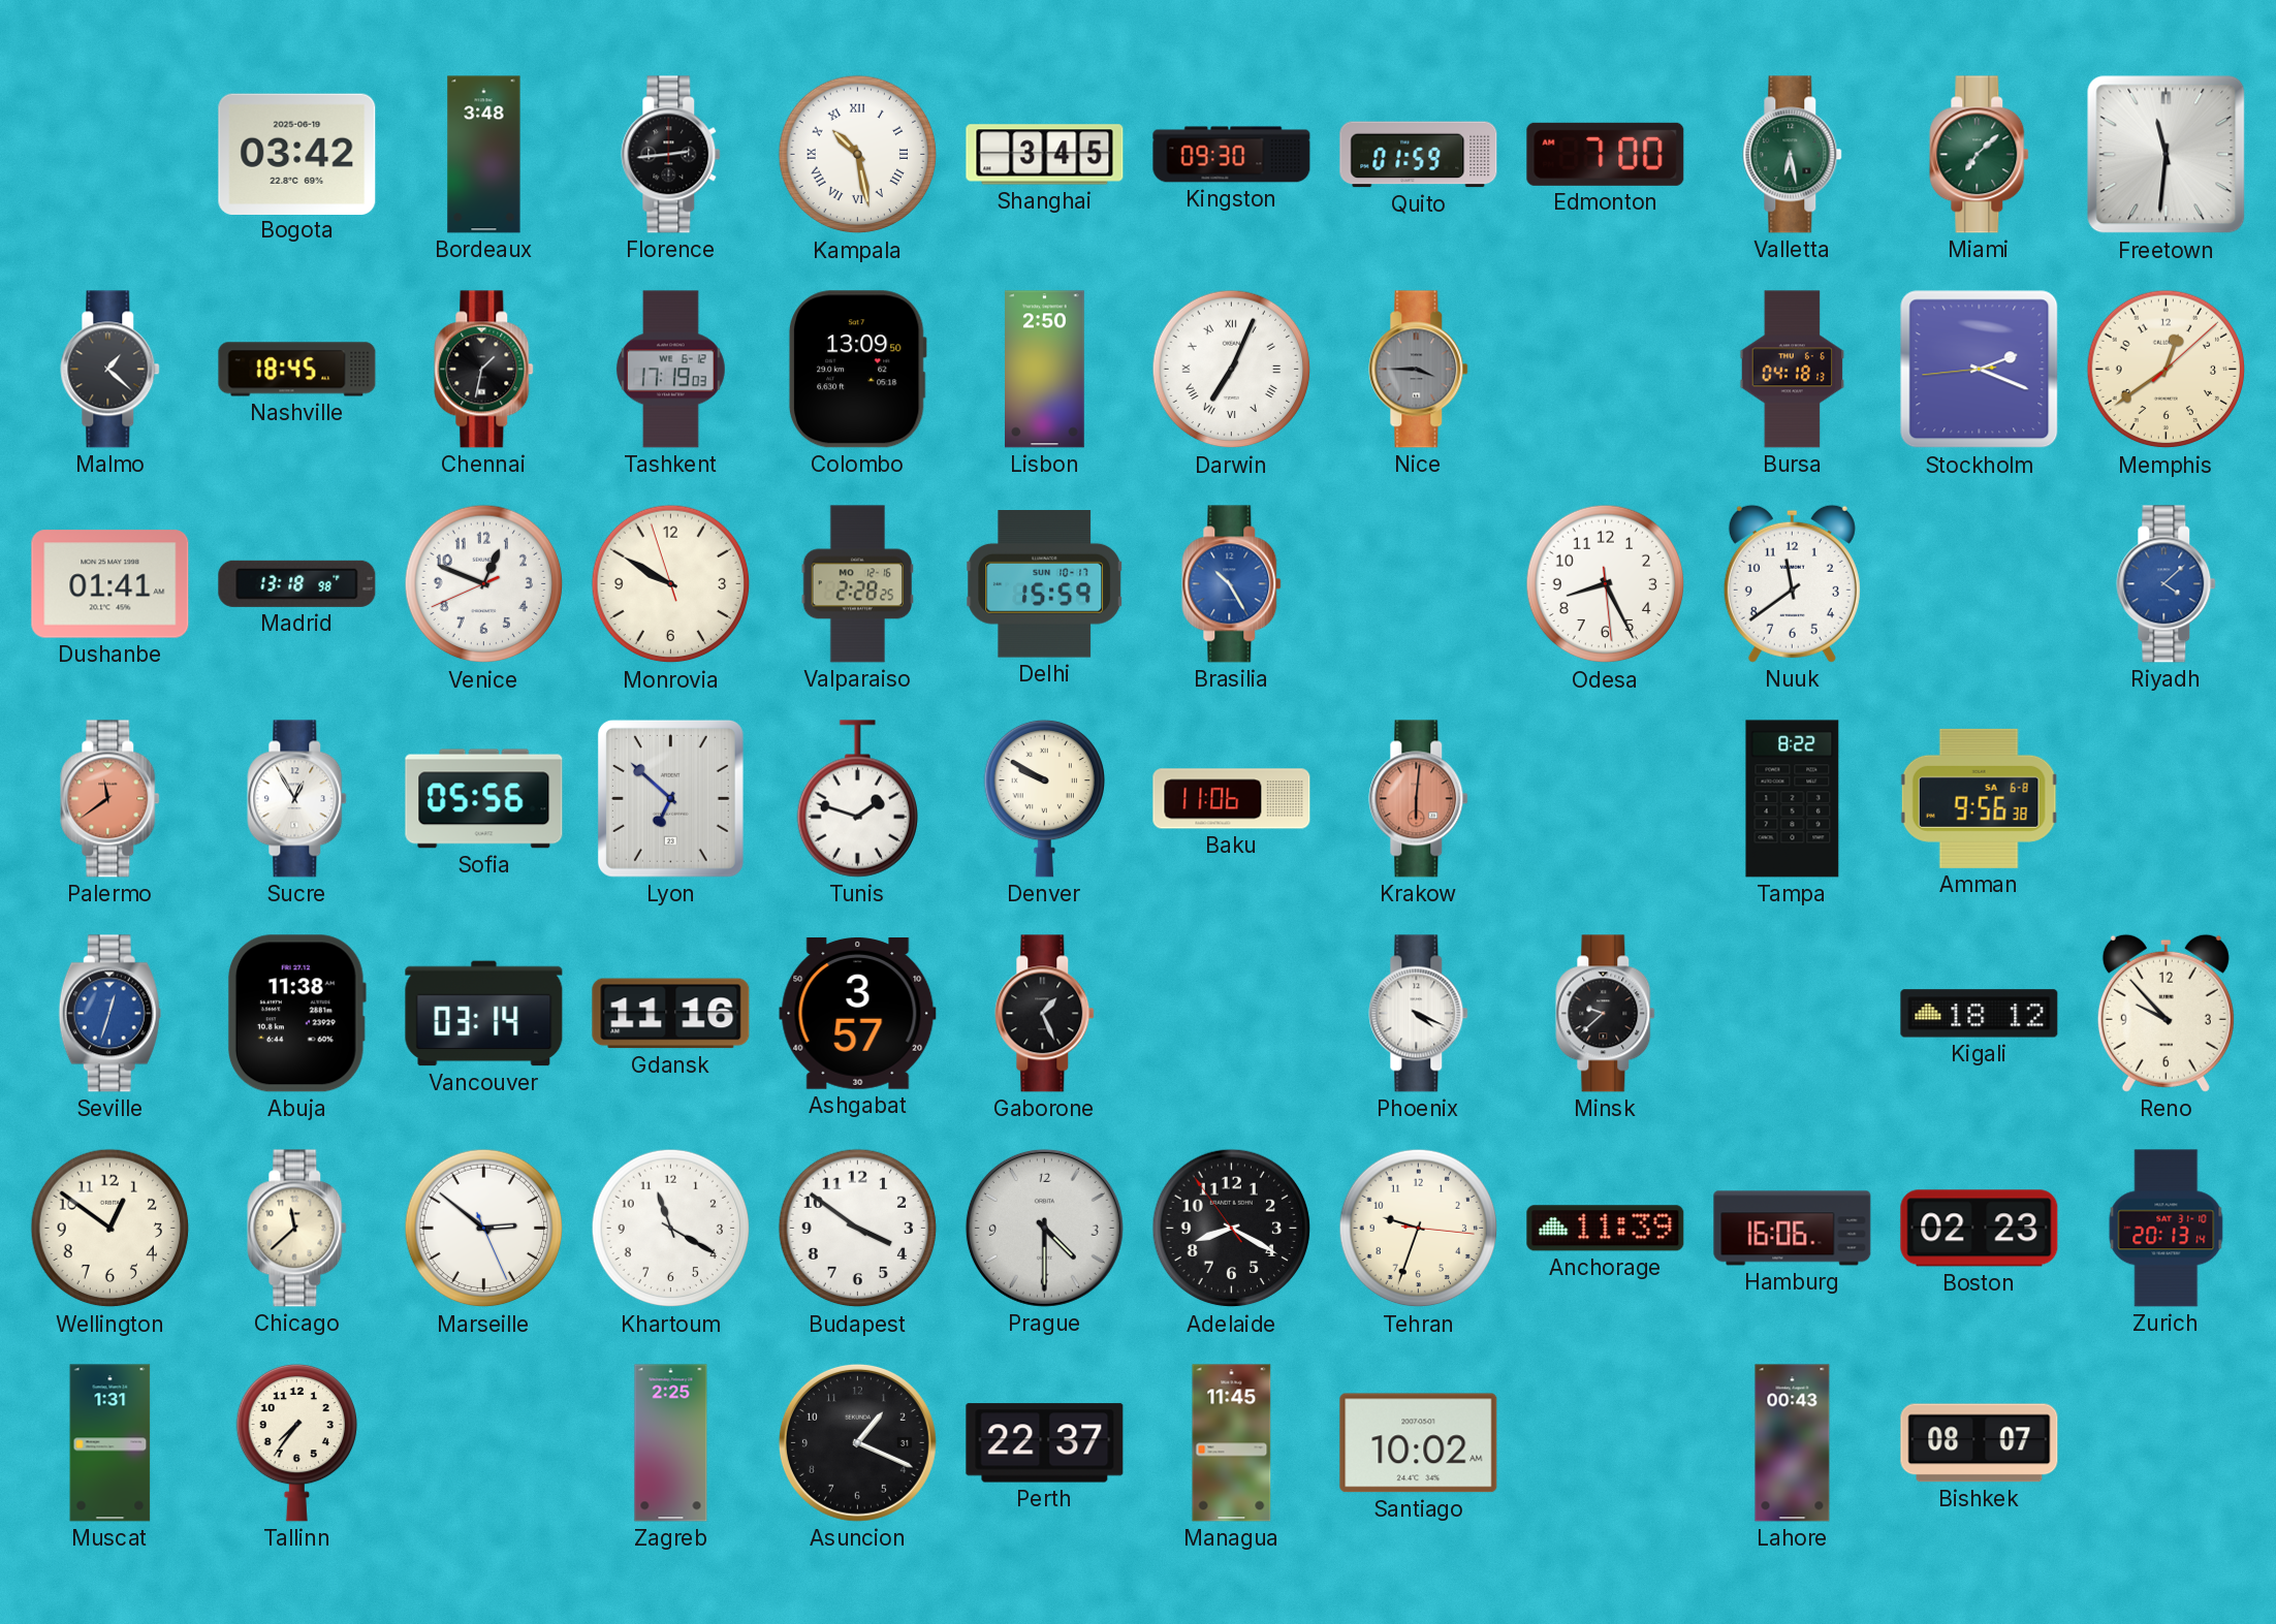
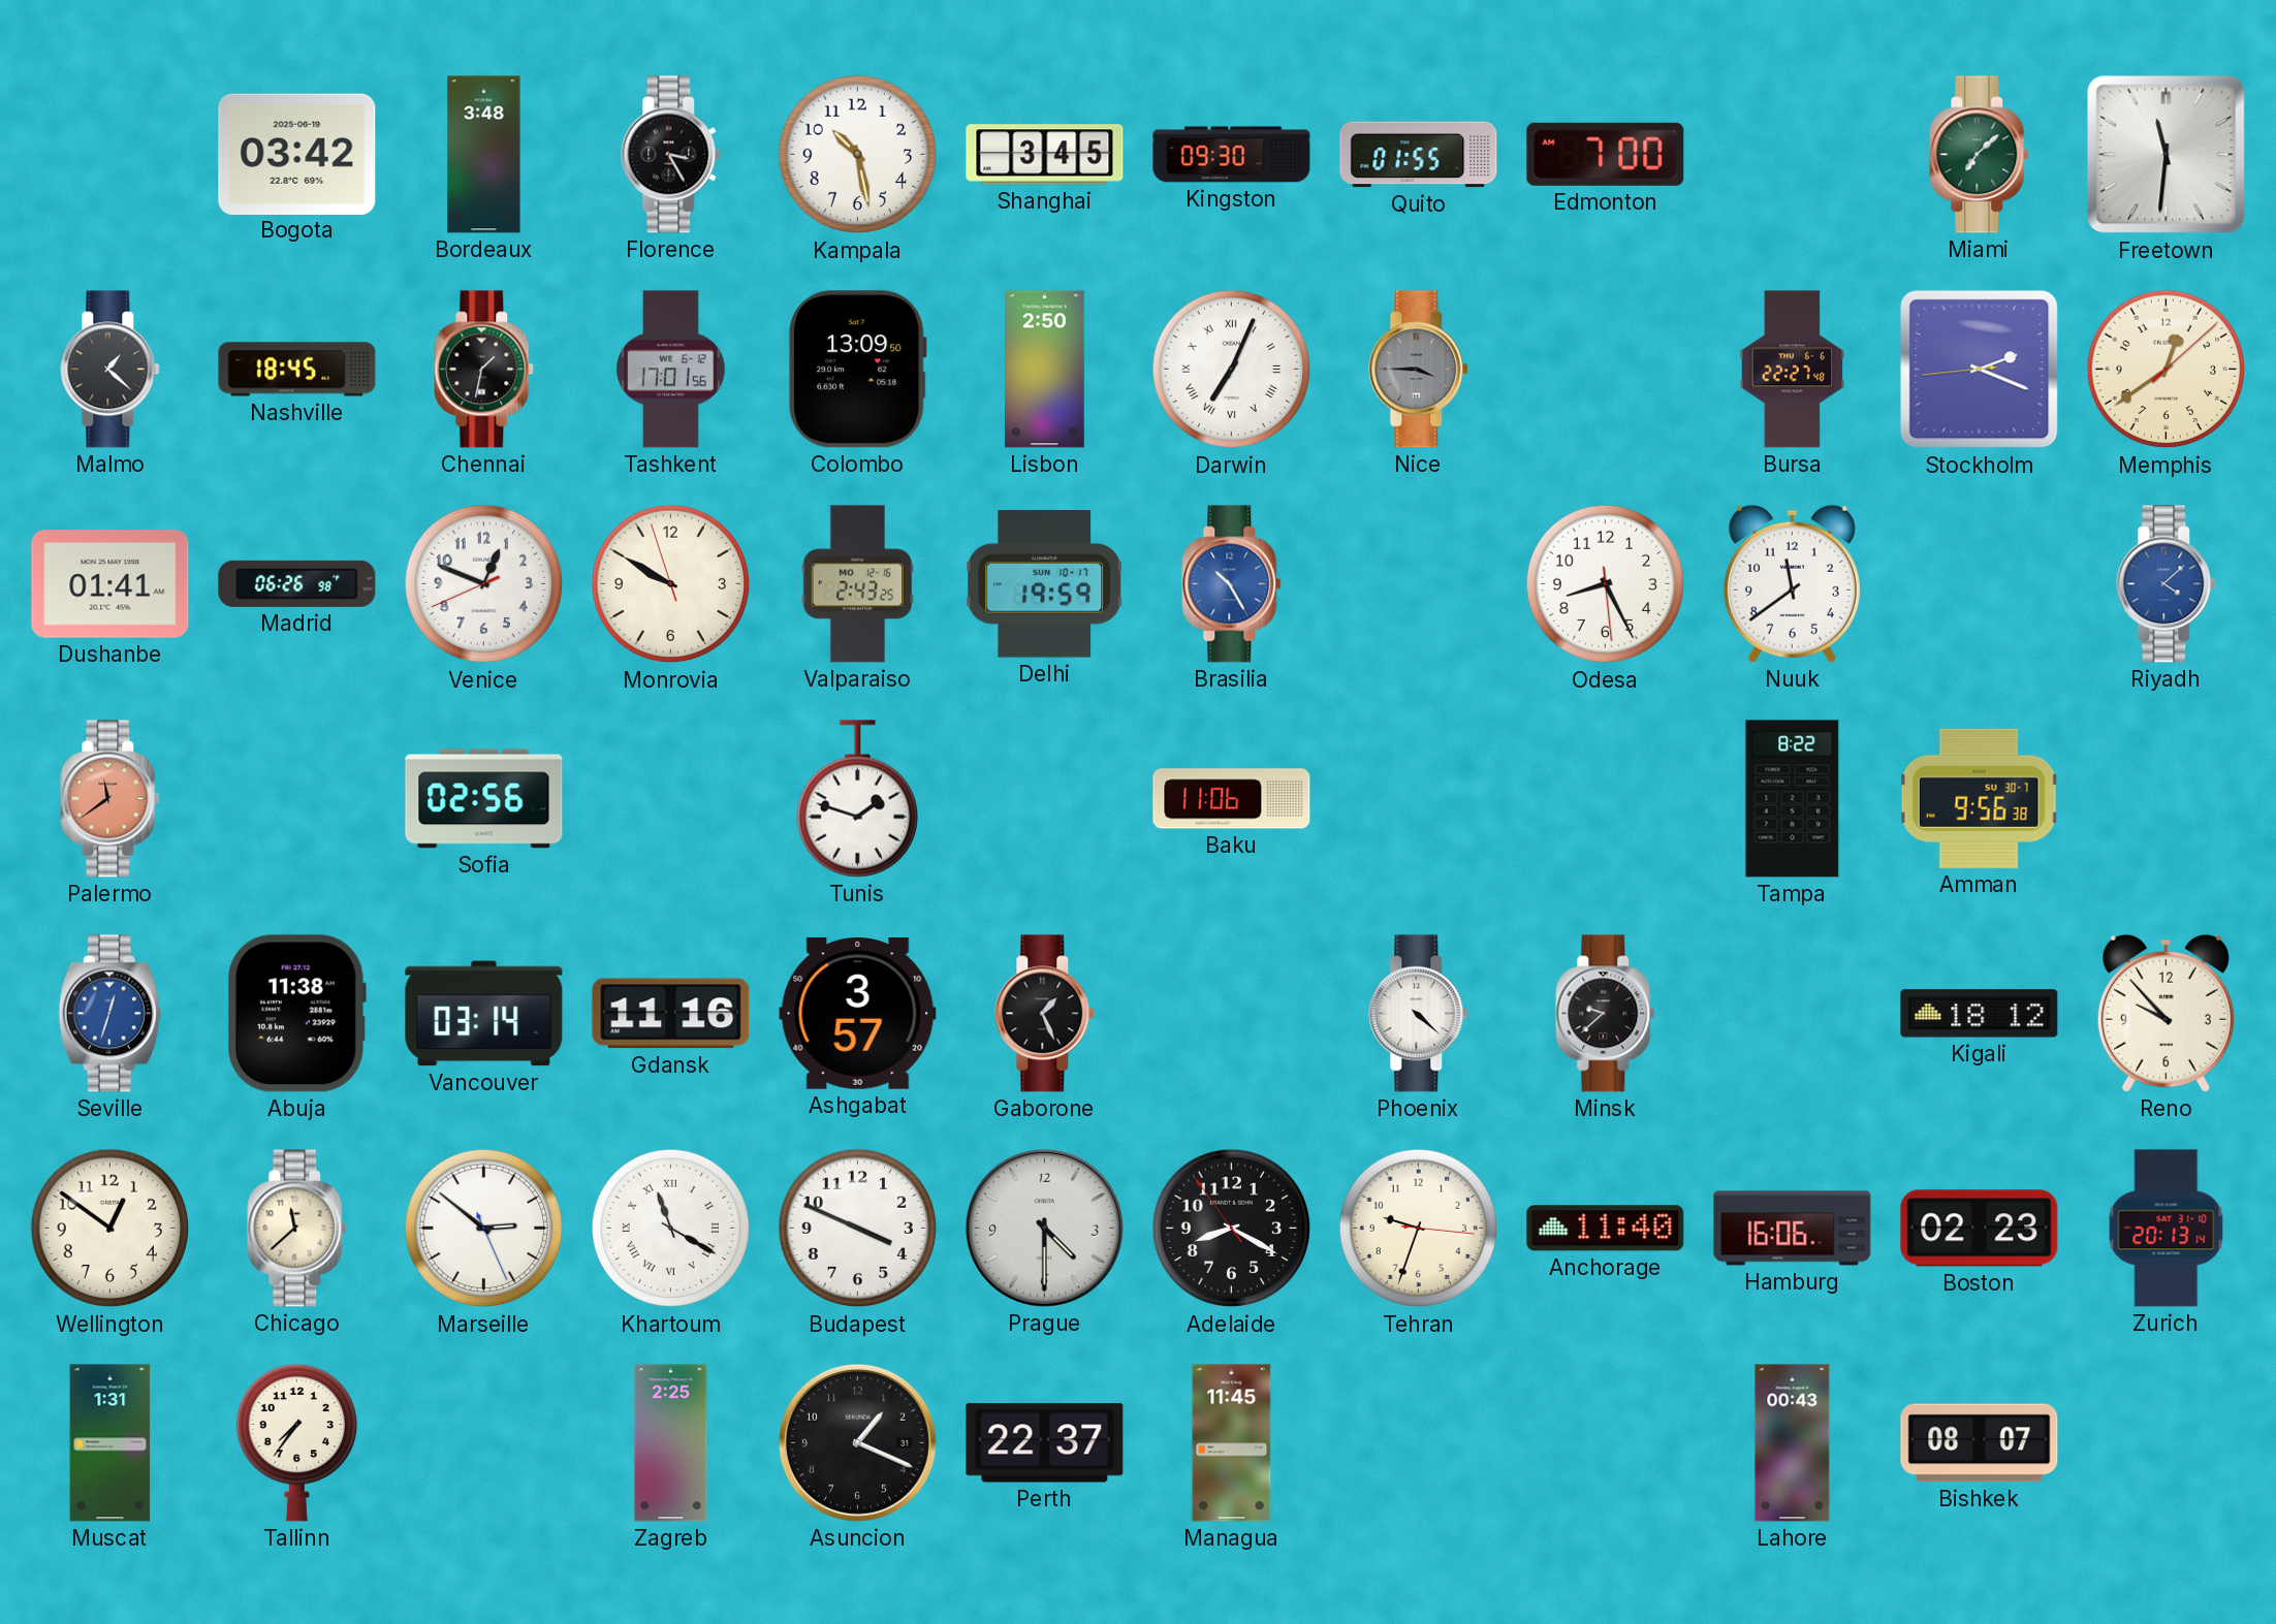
Florence: 2:44 -> 3:25 (671, 155)
Kampala numerals: Roman -> Arabic (858, 155)
Quito: 01:59 -> 01:55 (1419, 155)
Valletta: 6:28 -> none (1793, 155)
Tashkent: 17:19 -> 17:01 (670, 370)
Bursa: 04:18 -> 22:27 (1793, 370)
Madrid: 13:18 -> 06:26 (297, 583)
Valparaiso: 2:28 -> 2:43 (857, 584)
Delhi: 15:59 -> 19:59 (1045, 584)
Sucre: 12:55 -> none (297, 799)
Sofia: 05:56 -> 02:56 (484, 799)
Lyon: 6:52 -> none (670, 798)
Denver: 9:50 -> none (1044, 798)
Krakow: 6:01 -> none (1419, 799)
Amman date: SA 6-8 -> SU 30-7 (1979, 798)
Phoenix: 4:19 -> 4:22 (1419, 1014)
Khartoum numerals: Arabic -> Roman (671, 1229)
Budapest: 3:51 -> 3:49 (858, 1229)
Anchorage: 11:39 -> 11:40 (1606, 1229)
Santiago: 10:02 -> none (1419, 1443)
